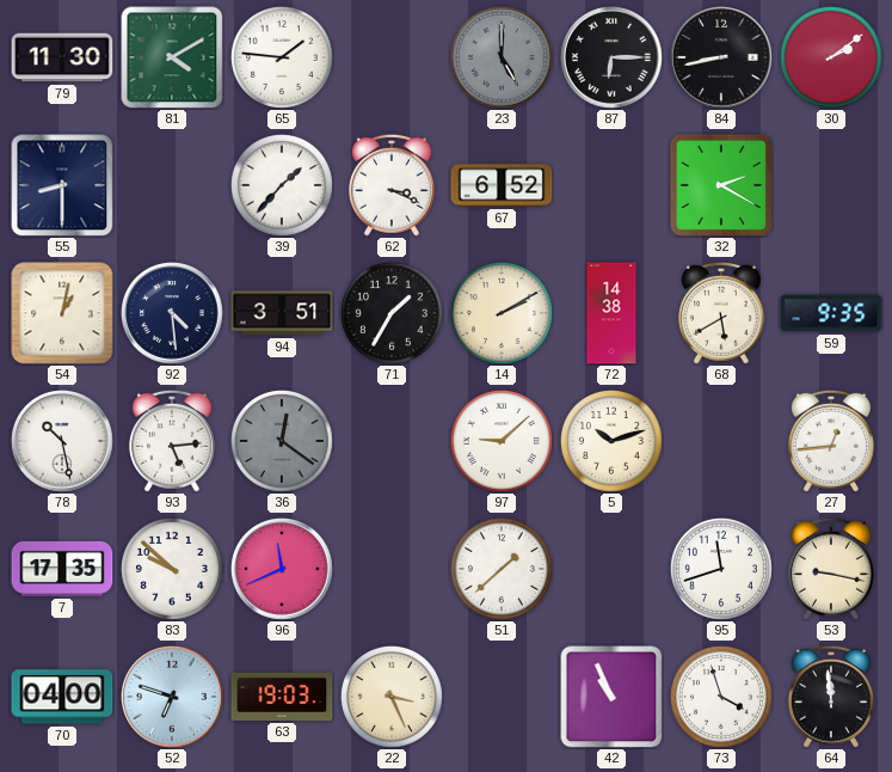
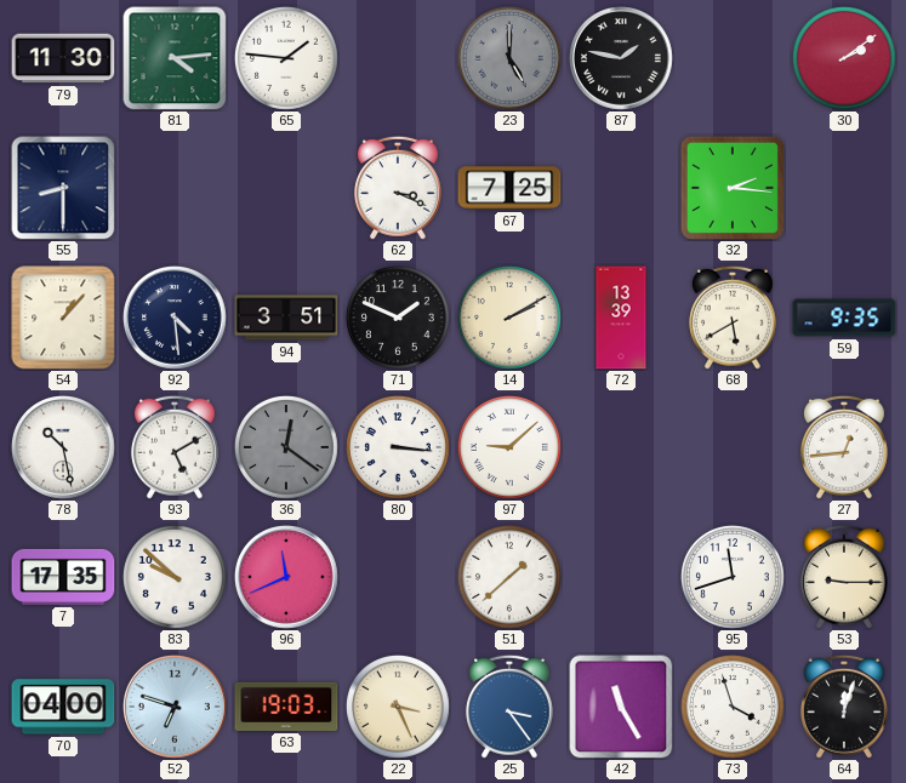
81: 4:10 -> 4:14 (175, 58)
87: 6:15 -> 1:47 (622, 59)
84: 8:43 -> none (722, 59)
39: 1:37 -> none (282, 185)
67: 6:52 -> 7:25 (509, 188)
32: 2:20 -> 2:16 (733, 188)
54: 1:02 -> 1:07 (63, 318)
71: 1:35 -> 1:49 (398, 318)
72: 14:38 -> 13:39 (621, 318)
93: 5:14 -> 5:10 (175, 447)
80: none -> 3:16 (398, 447)
5: 10:12 -> none (611, 441)
53: 9:17 -> 9:15 (844, 577)
25: none -> 3:24 (509, 707)
42: 10:56 -> 11:25 (621, 707)
64: 11:59 -> 12:03 (844, 707)
